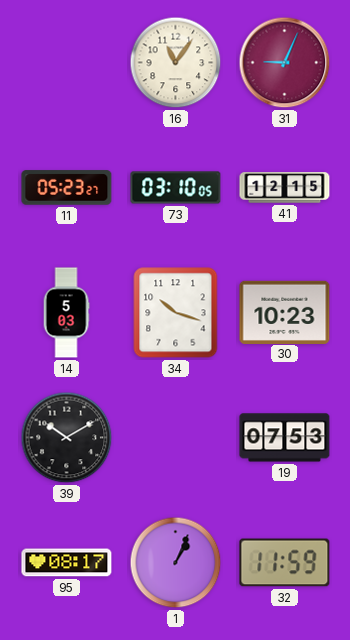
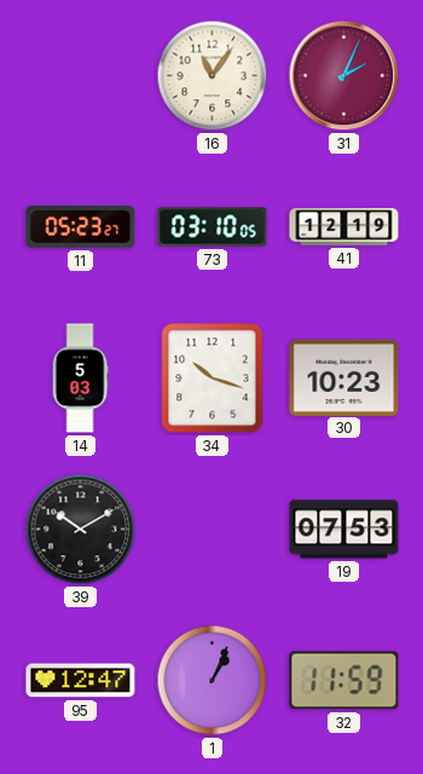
31: 9:04 -> 2:04 (344, 76)
41: 12:15 -> 12:19 (344, 227)
95: 08:17 -> 12:47 (81, 681)
